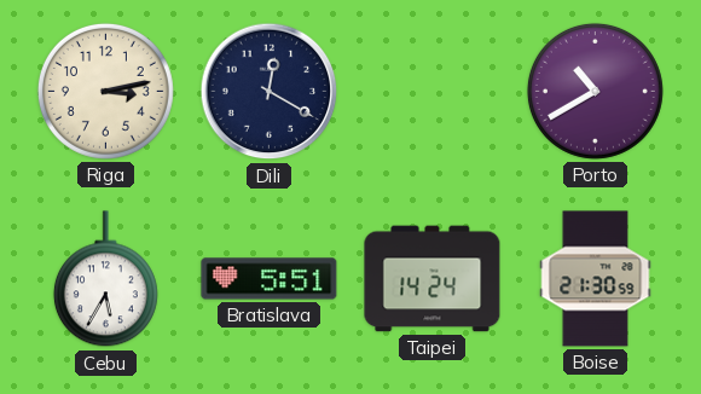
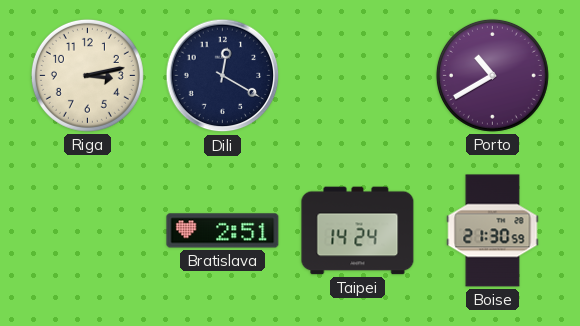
Cebu: 5:35 -> none (105, 279)
Bratislava: 5:51 -> 2:51 (223, 231)
